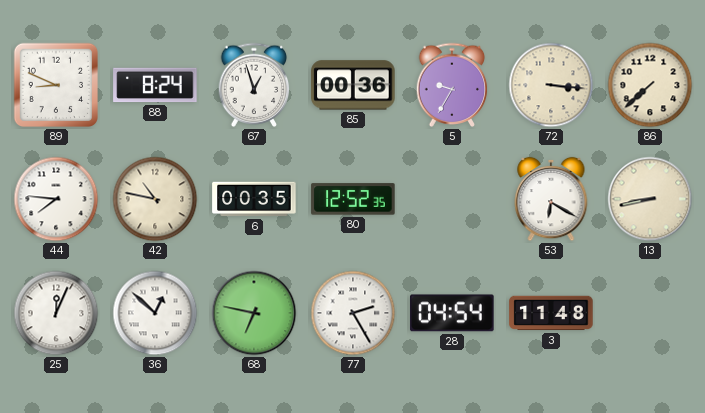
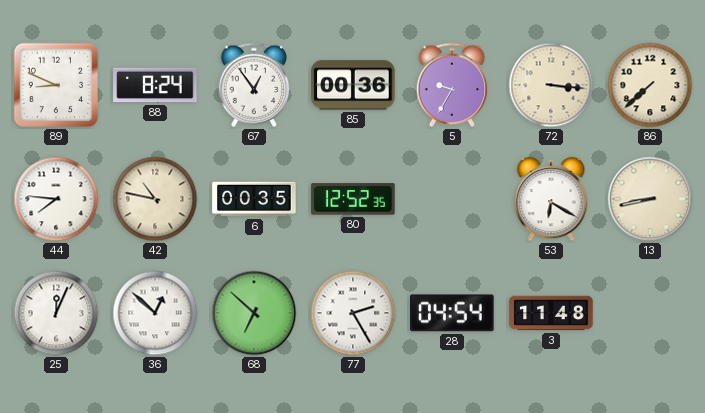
67: 12:57 -> 12:54 (254, 85)
68: 6:47 -> 6:52 (254, 313)
